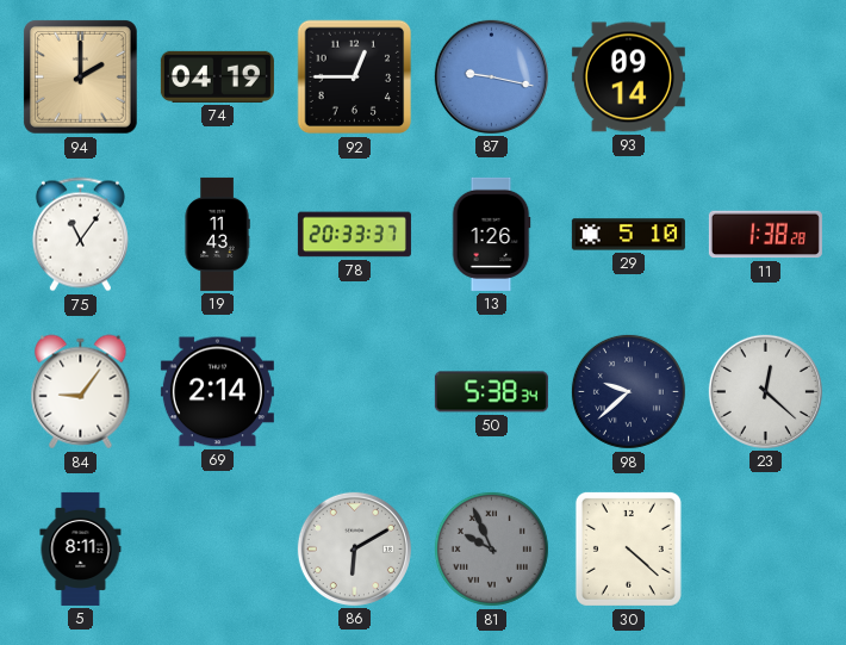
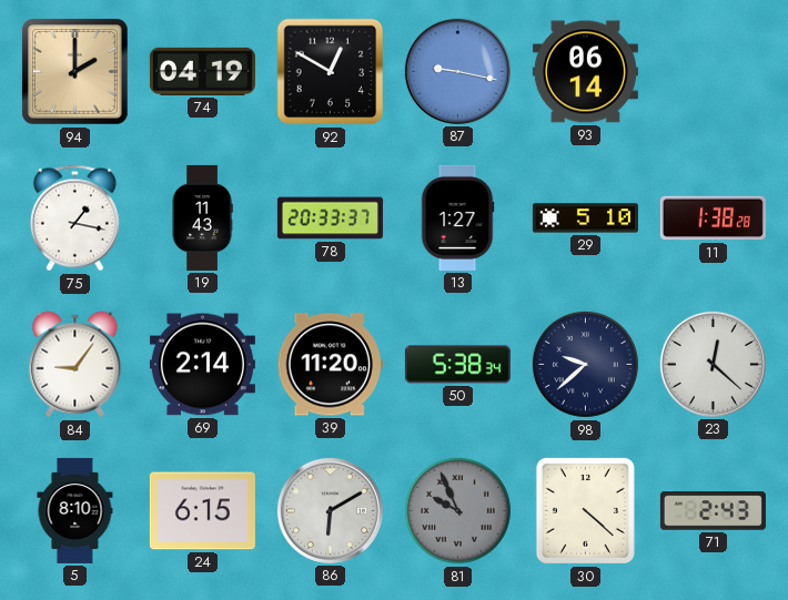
92: 12:45 -> 12:50 (331, 72)
93: 09:14 -> 06:14 (585, 72)
75: 11:06 -> 1:17 (74, 218)
13: 1:26 -> 1:27 (457, 217)
39: none -> 11:20 (330, 365)
5: 8:11 -> 8:10 (75, 510)
24: none -> 6:15 (202, 511)
71: none -> 2:43 (713, 511)
